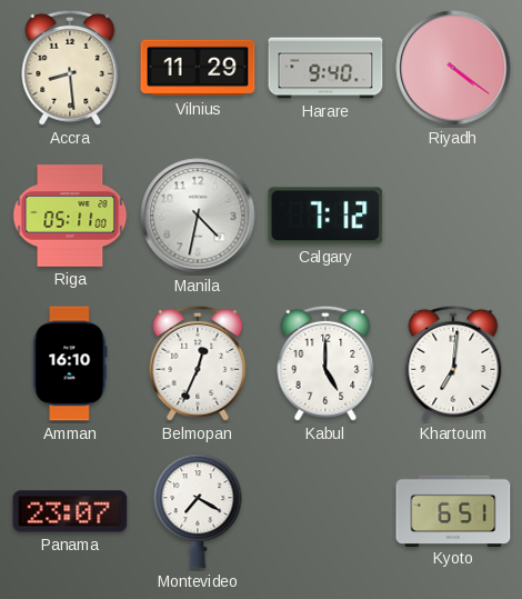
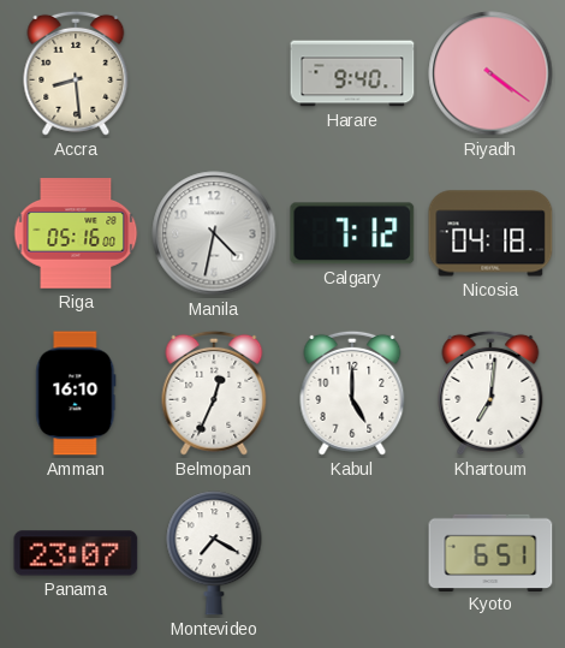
Vilnius: 11:29 -> none (198, 68)
Riga: 05:11 -> 05:16 (76, 233)
Nicosia: none -> 04:18 (490, 233)
